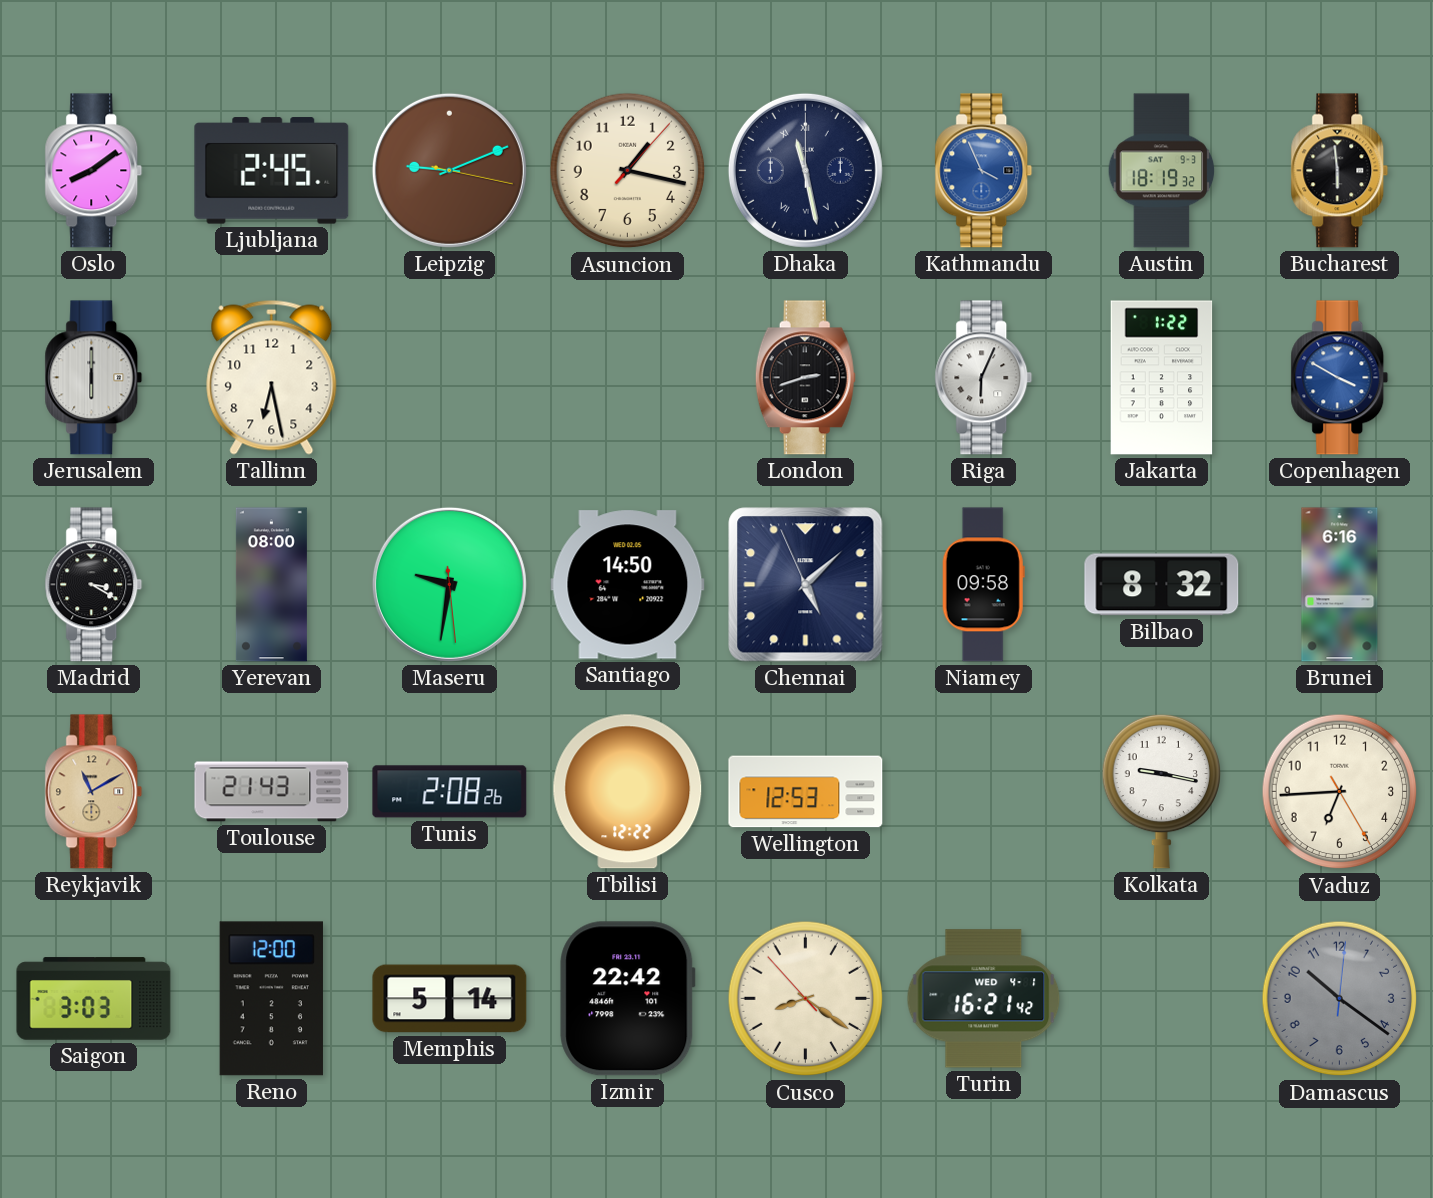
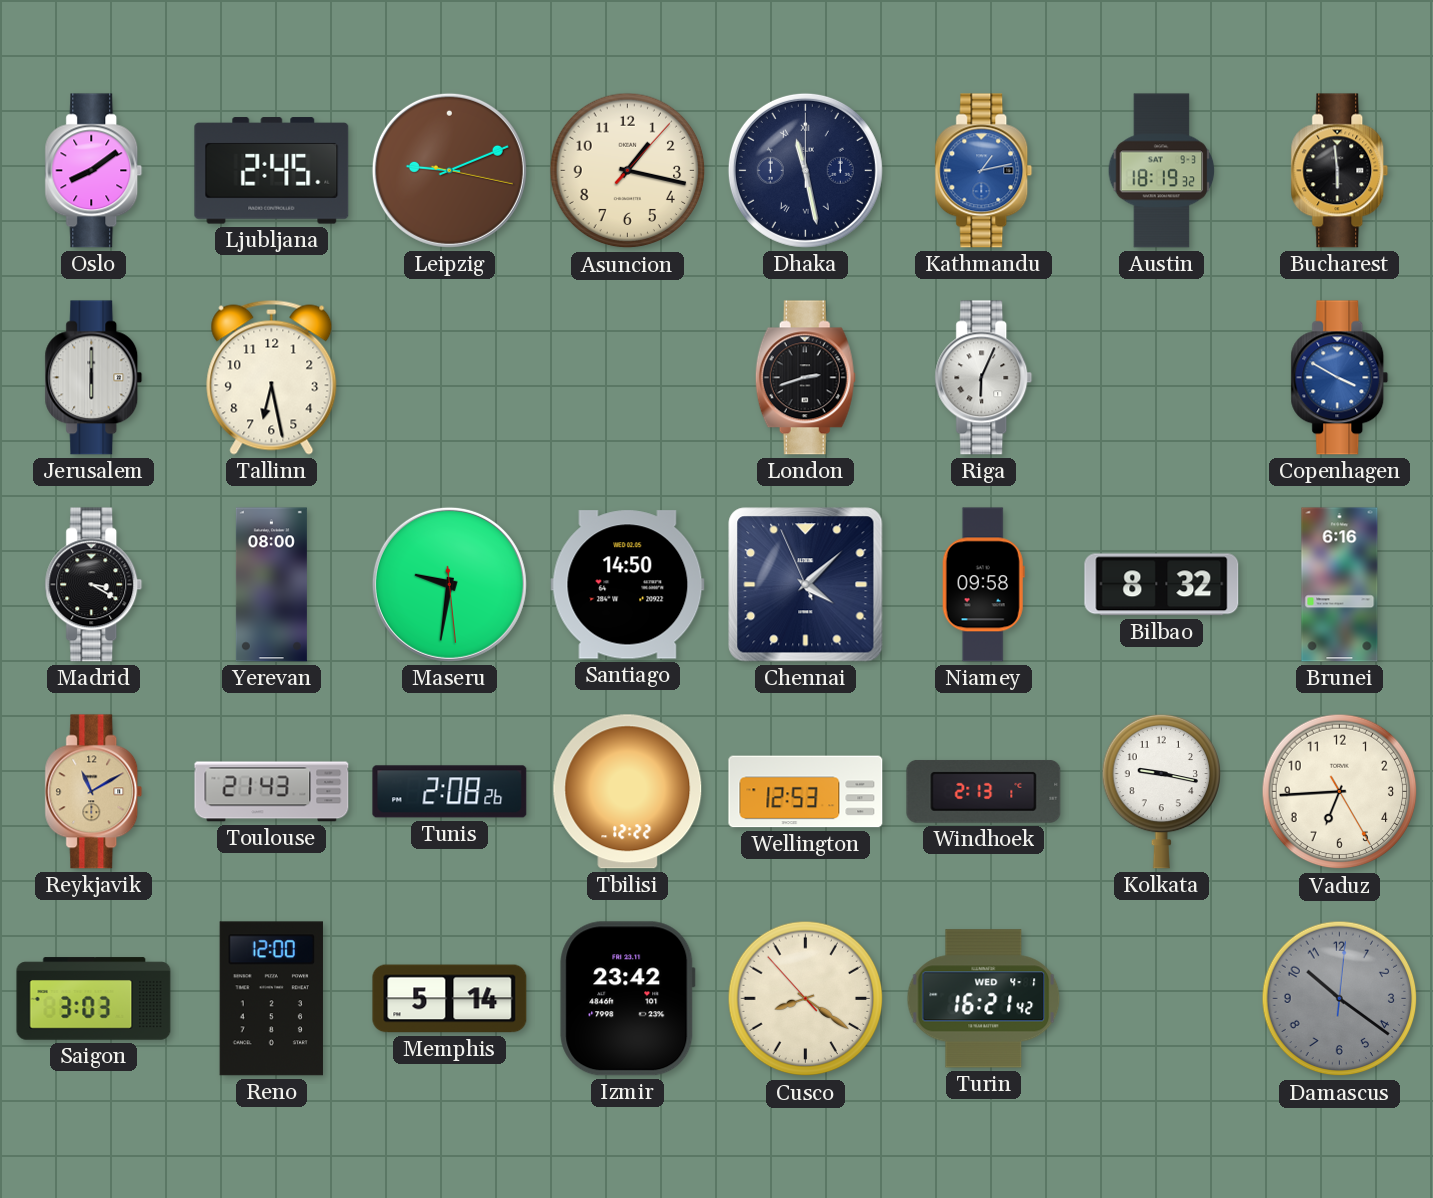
Kathmandu: 3:56 -> 1:13 (984, 171)
Jakarta: 1:22 -> none (1162, 378)
Chennai: 5:07 -> 4:07 (806, 585)
Windhoek: none -> 2:13 (984, 792)
Izmir: 22:42 -> 23:42 (628, 999)
